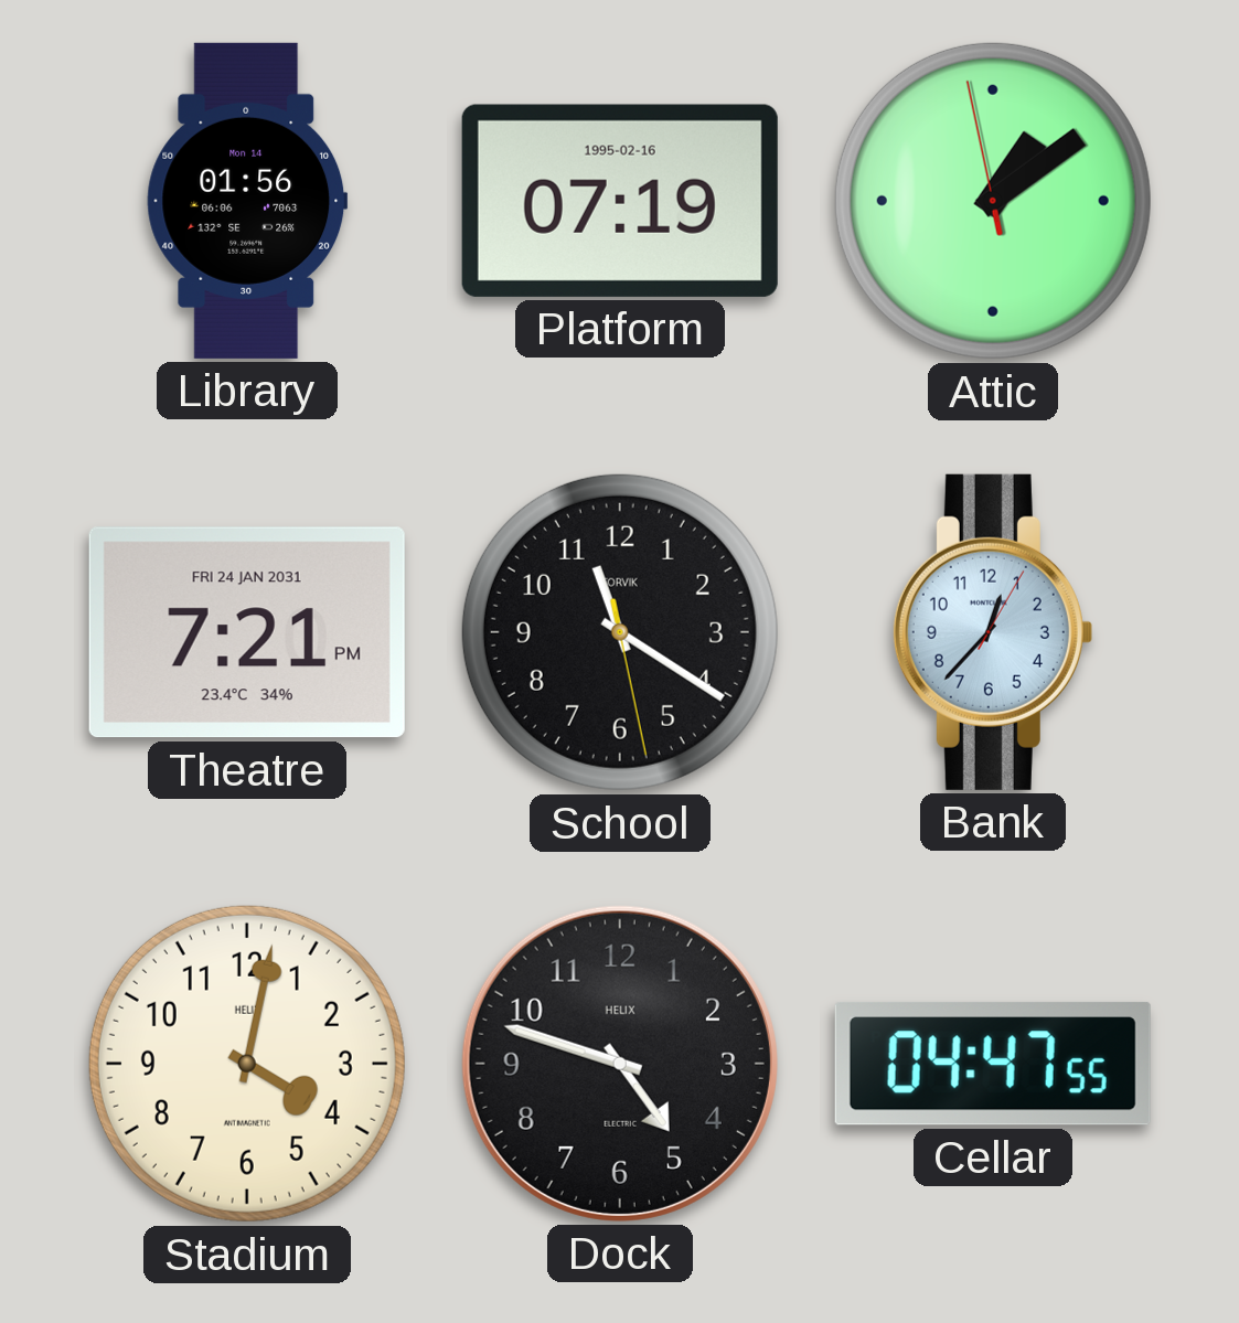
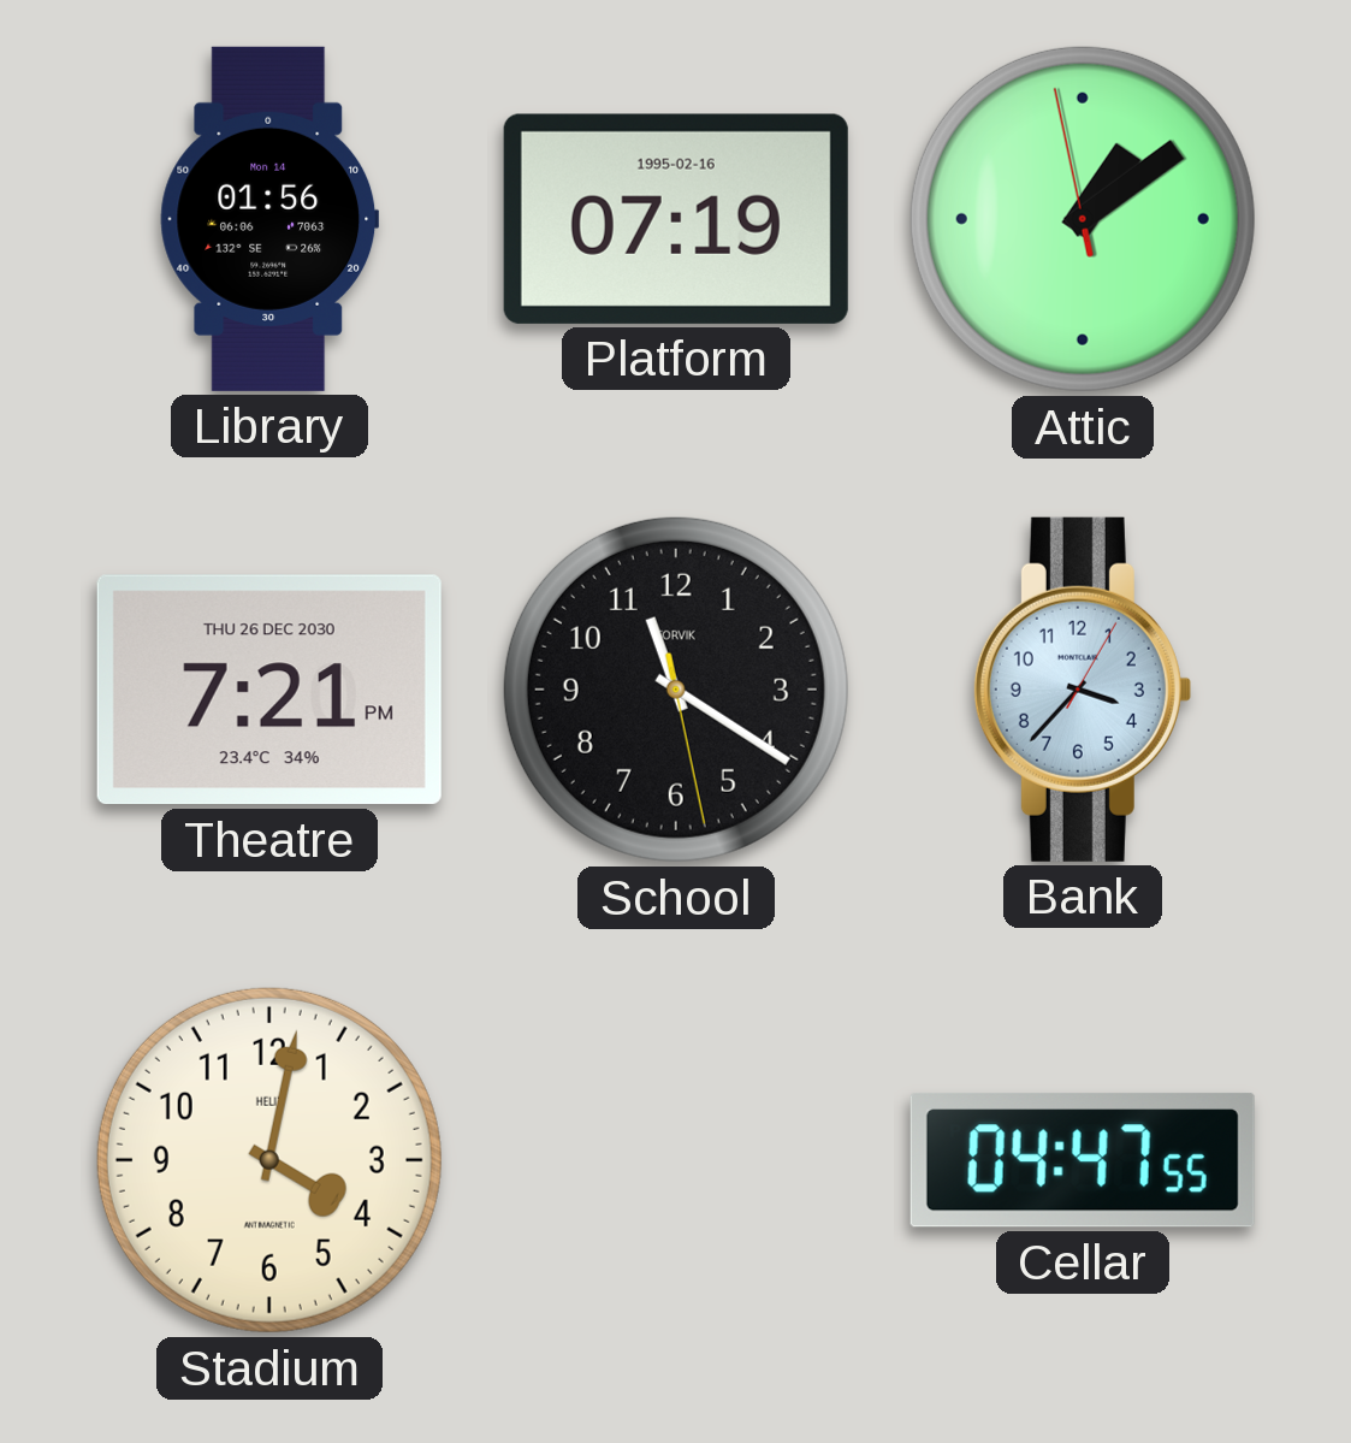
Theatre date: FRI 24 JAN 2031 -> THU 26 DEC 2030 (269, 690)
Bank: 12:37 -> 3:37 (1082, 690)
Dock: 4:48 -> none (620, 1064)
